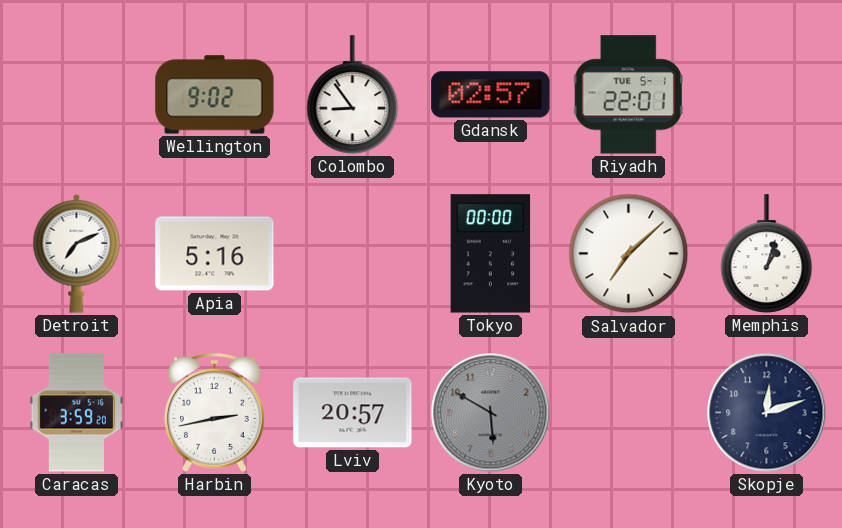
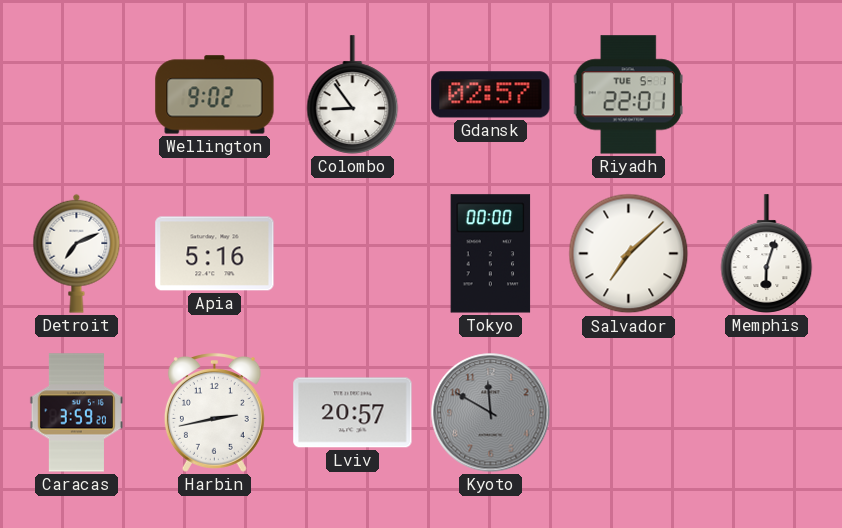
Memphis: 1:03 -> 6:03 (767, 254)
Kyoto: 5:50 -> 11:50 (491, 413)
Skopje: 12:12 -> none (767, 413)
